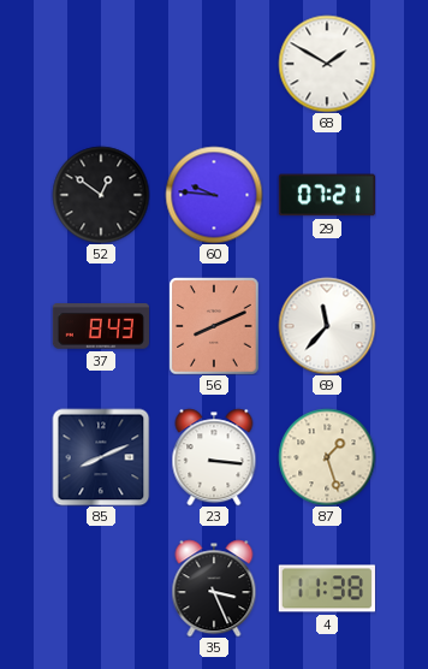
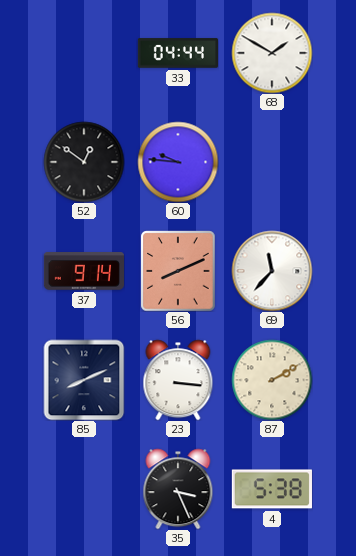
33: none -> 04:44 (177, 53)
29: 07:21 -> none (327, 195)
37: 8:43 -> 9:14 (84, 271)
87: 1:27 -> 2:10 (272, 380)
4: 11:38 -> 5:38 (272, 489)
